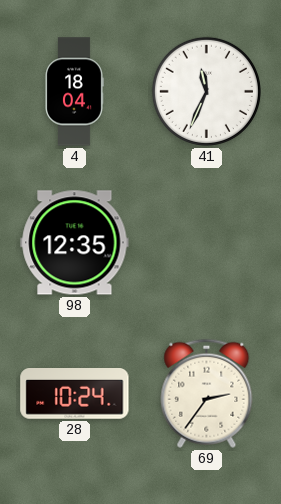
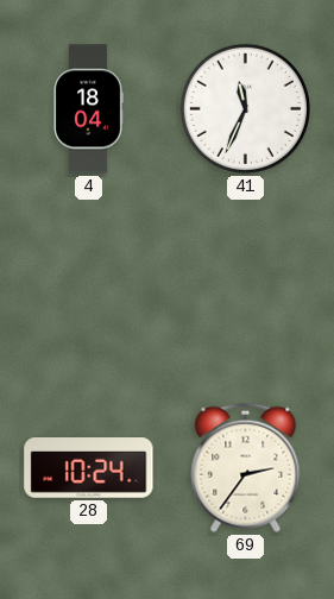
98: 12:35 -> none (75, 243)
